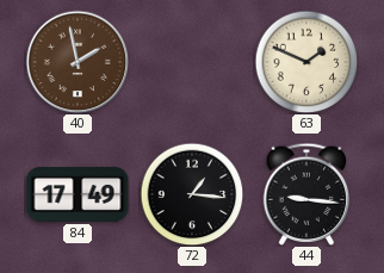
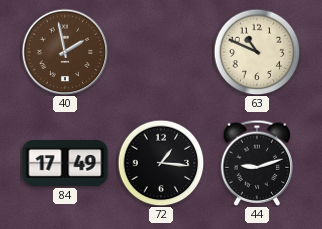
63: 1:49 -> 10:49 (257, 52)
44: 9:16 -> 9:12 (257, 163)
